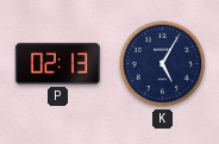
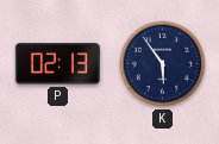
K: 5:05 -> 5:54 (163, 64)
